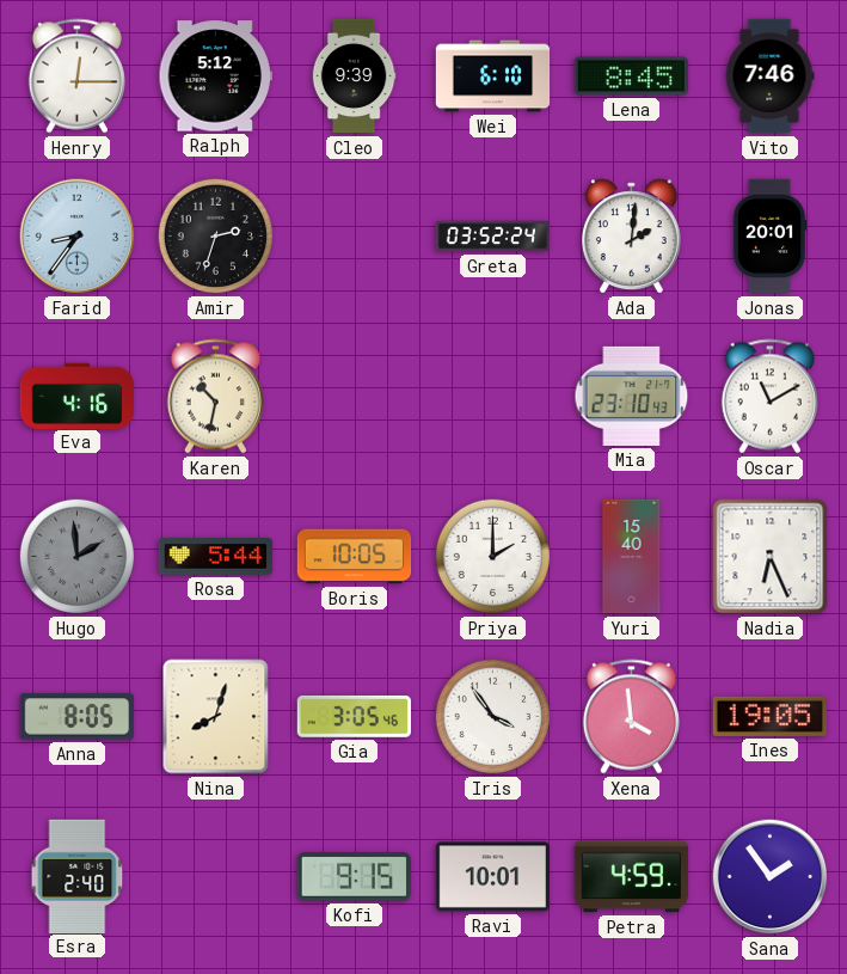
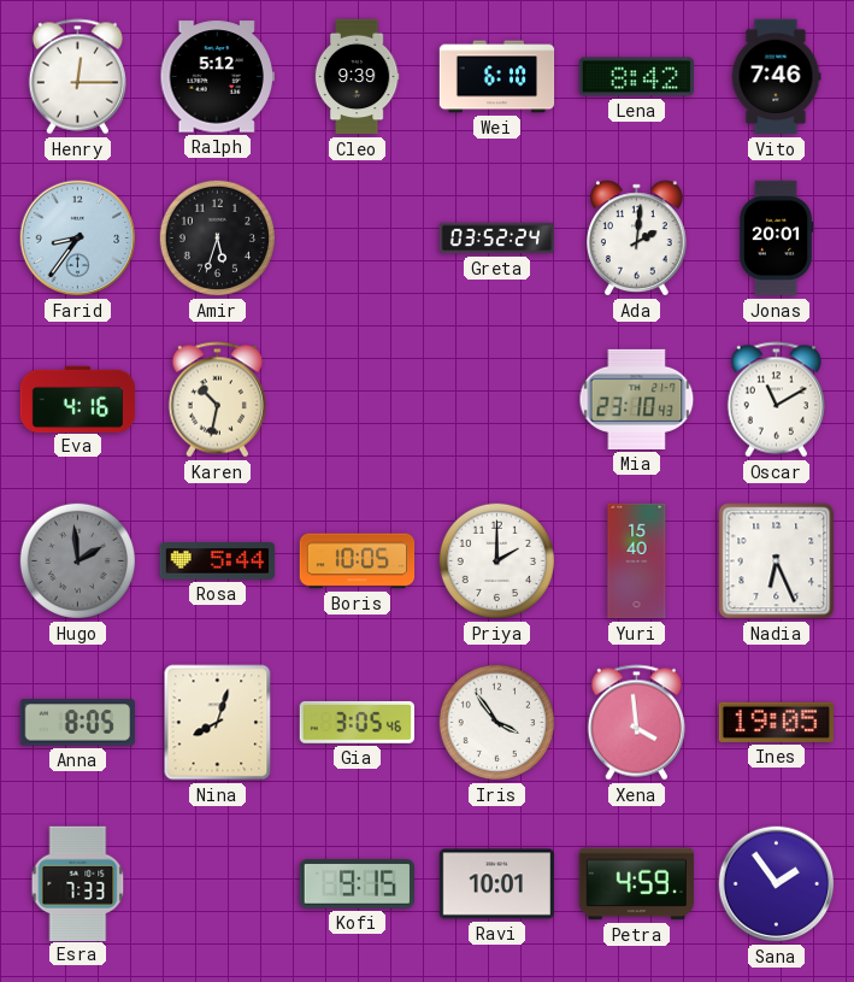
Lena: 8:45 -> 8:42 (636, 77)
Amir: 2:33 -> 5:33 (217, 237)
Esra: 2:40 -> 7:33 (78, 883)
